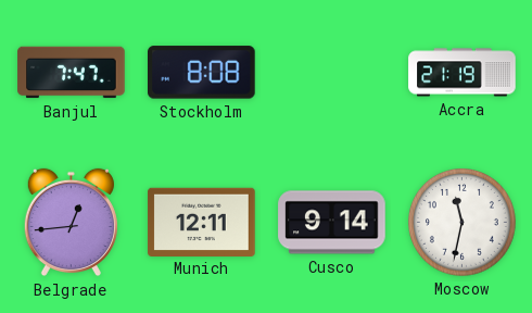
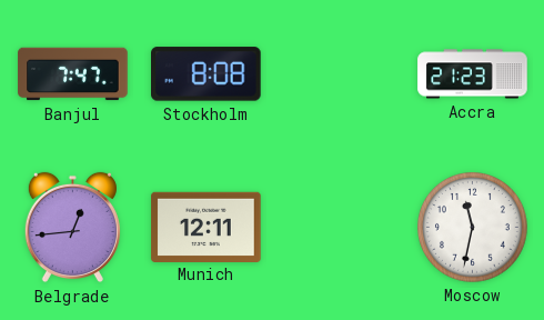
Accra: 21:19 -> 21:23 (473, 74)
Cusco: 9:14 -> none (332, 223)
